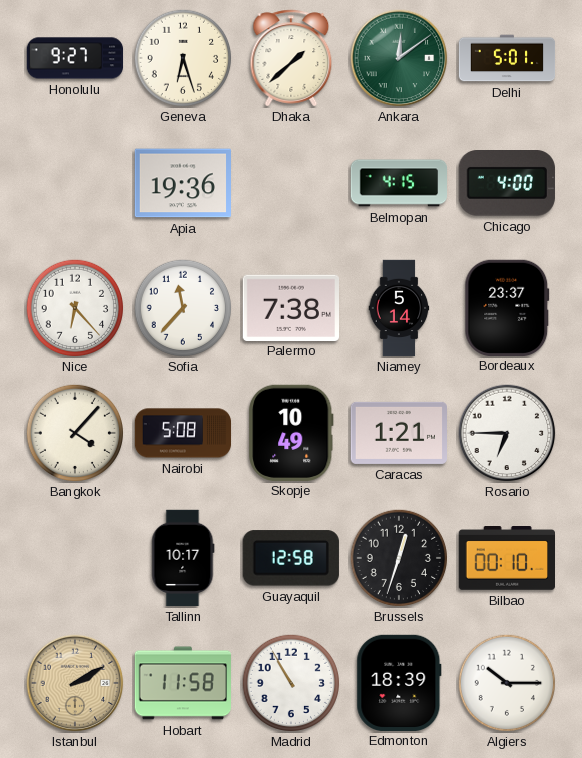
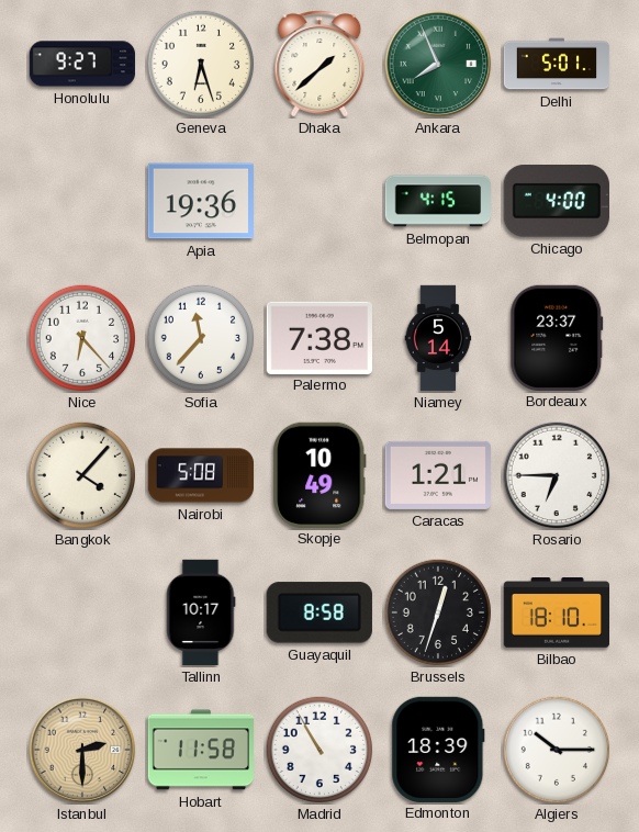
Ankara: 12:09 -> 7:56 (438, 64)
Guayaquil: 12:58 -> 8:58 (319, 612)
Bilbao: 00:10 -> 18:10 (556, 614)
Istanbul: 2:10 -> 2:30 (82, 750)
